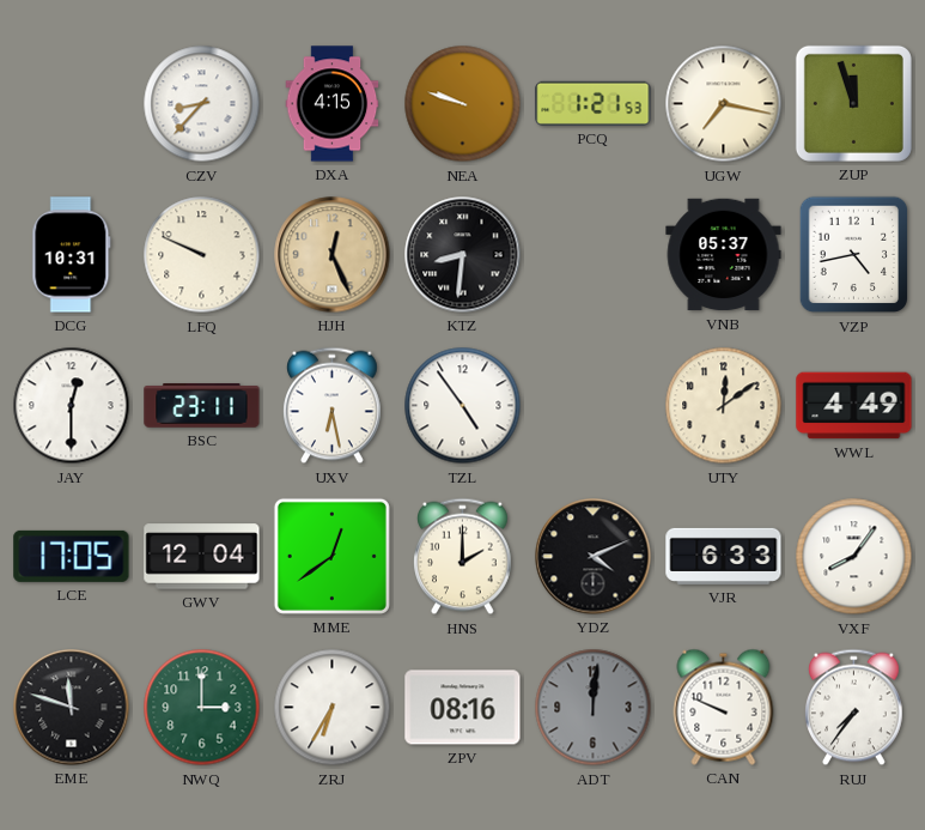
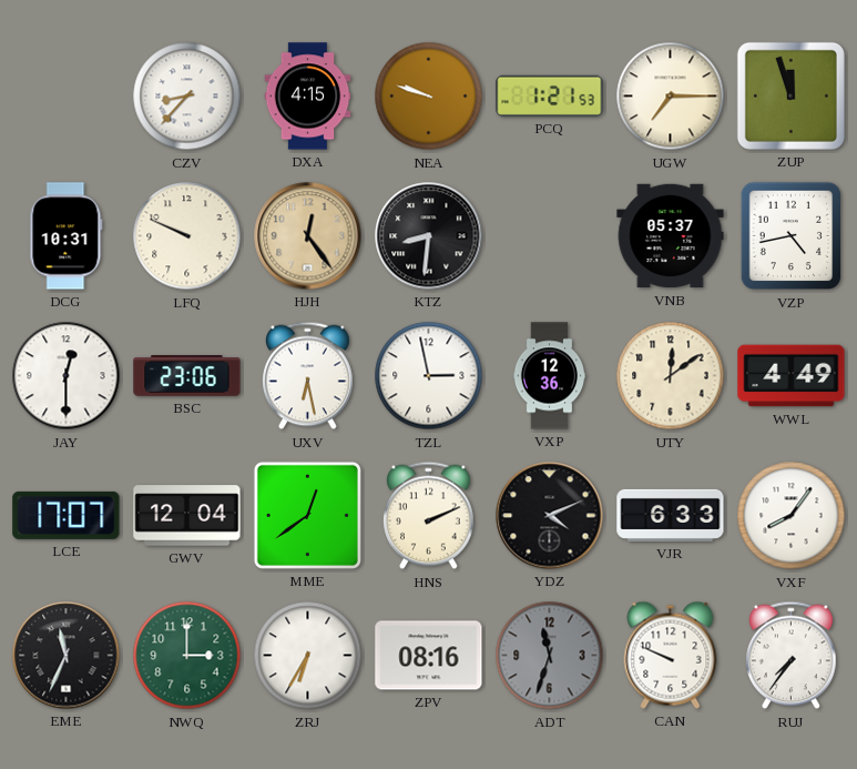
UGW: 7:17 -> 7:15 (671, 97)
HJH: 12:26 -> 12:24 (308, 236)
BSC: 23:11 -> 23:06 (187, 376)
TZL: 4:54 -> 2:58 (429, 376)
VXP: none -> 12:36 (549, 376)
LCE: 17:05 -> 17:07 (67, 515)
HNS: 2:00 -> 2:11 (429, 516)
EME: 11:48 -> 11:34 (67, 656)
ADT: 12:01 -> 11:33 (550, 656)
